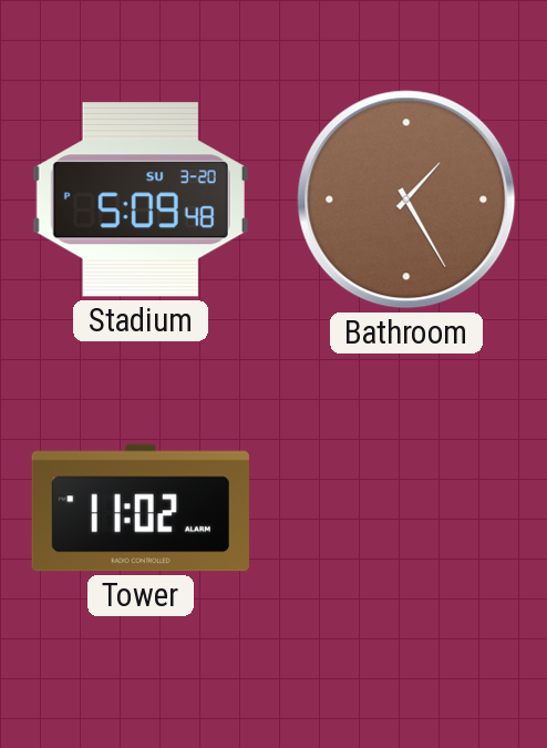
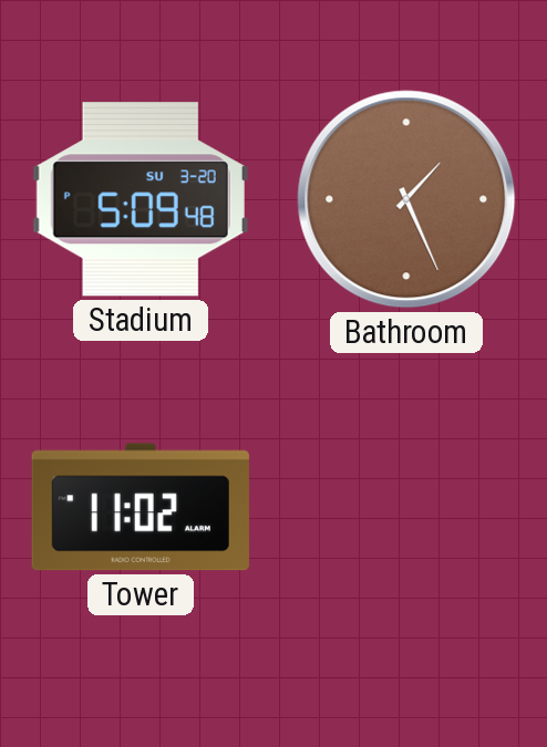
Bathroom: 1:25 -> 1:26 (406, 199)
